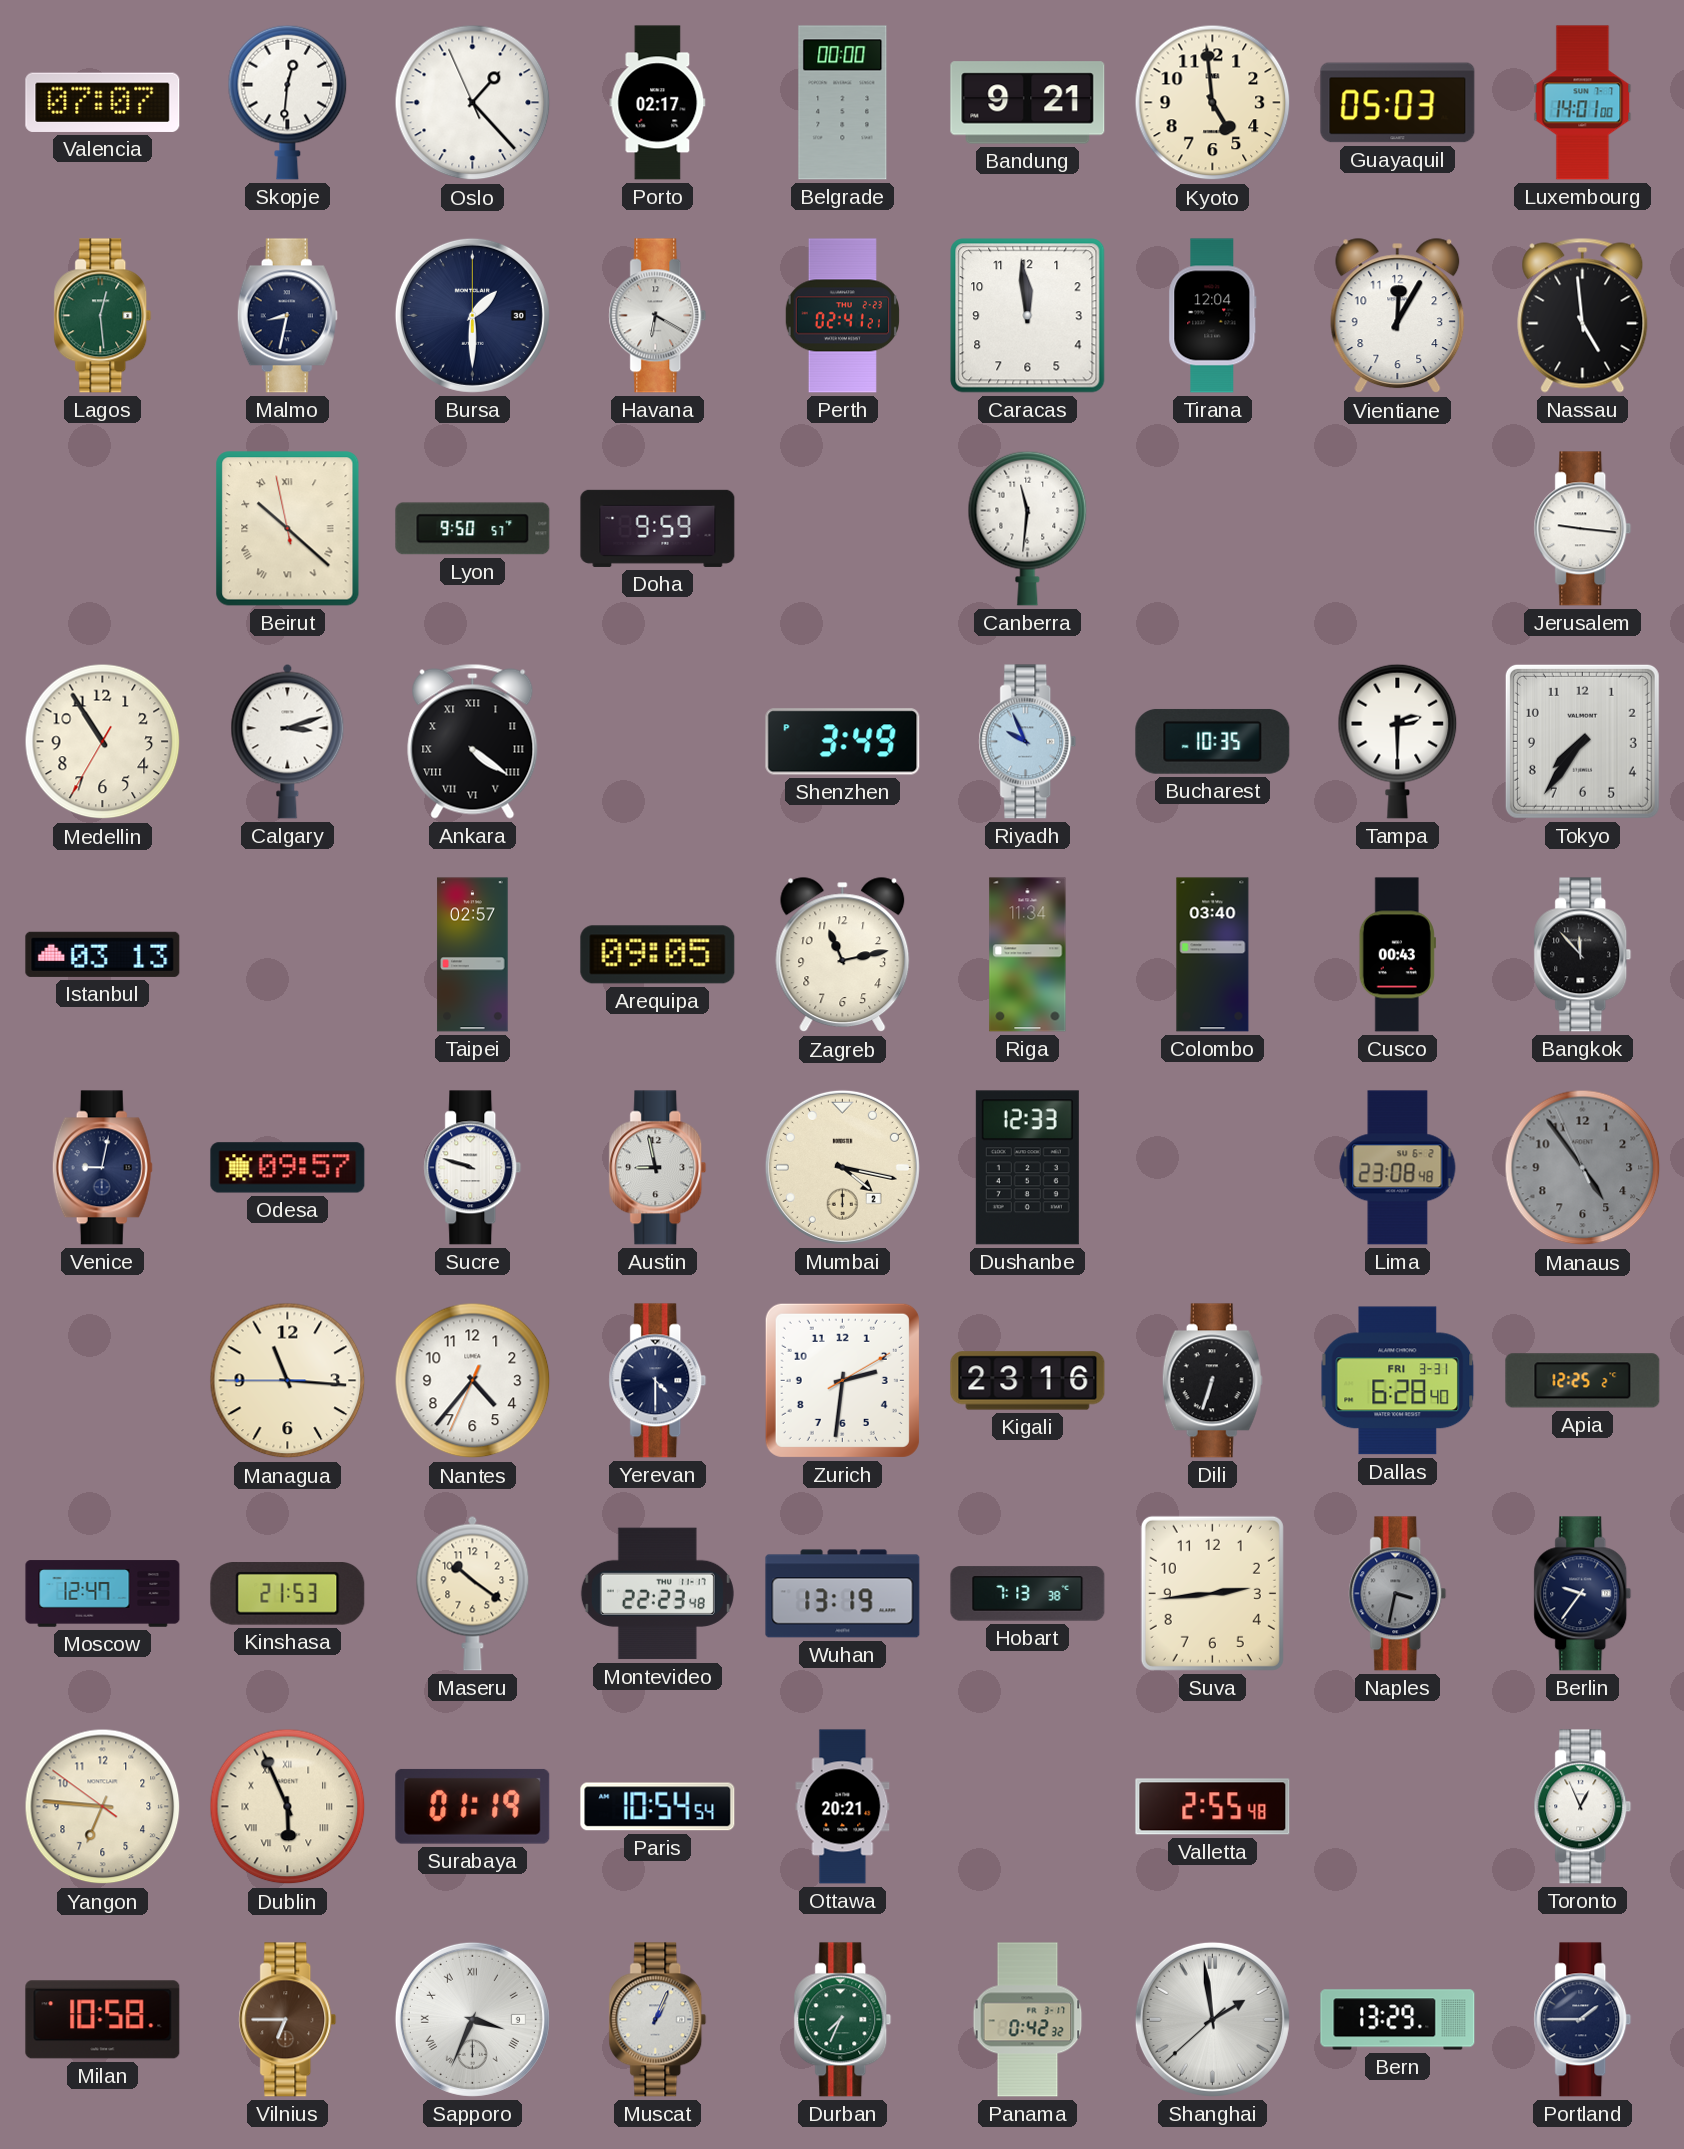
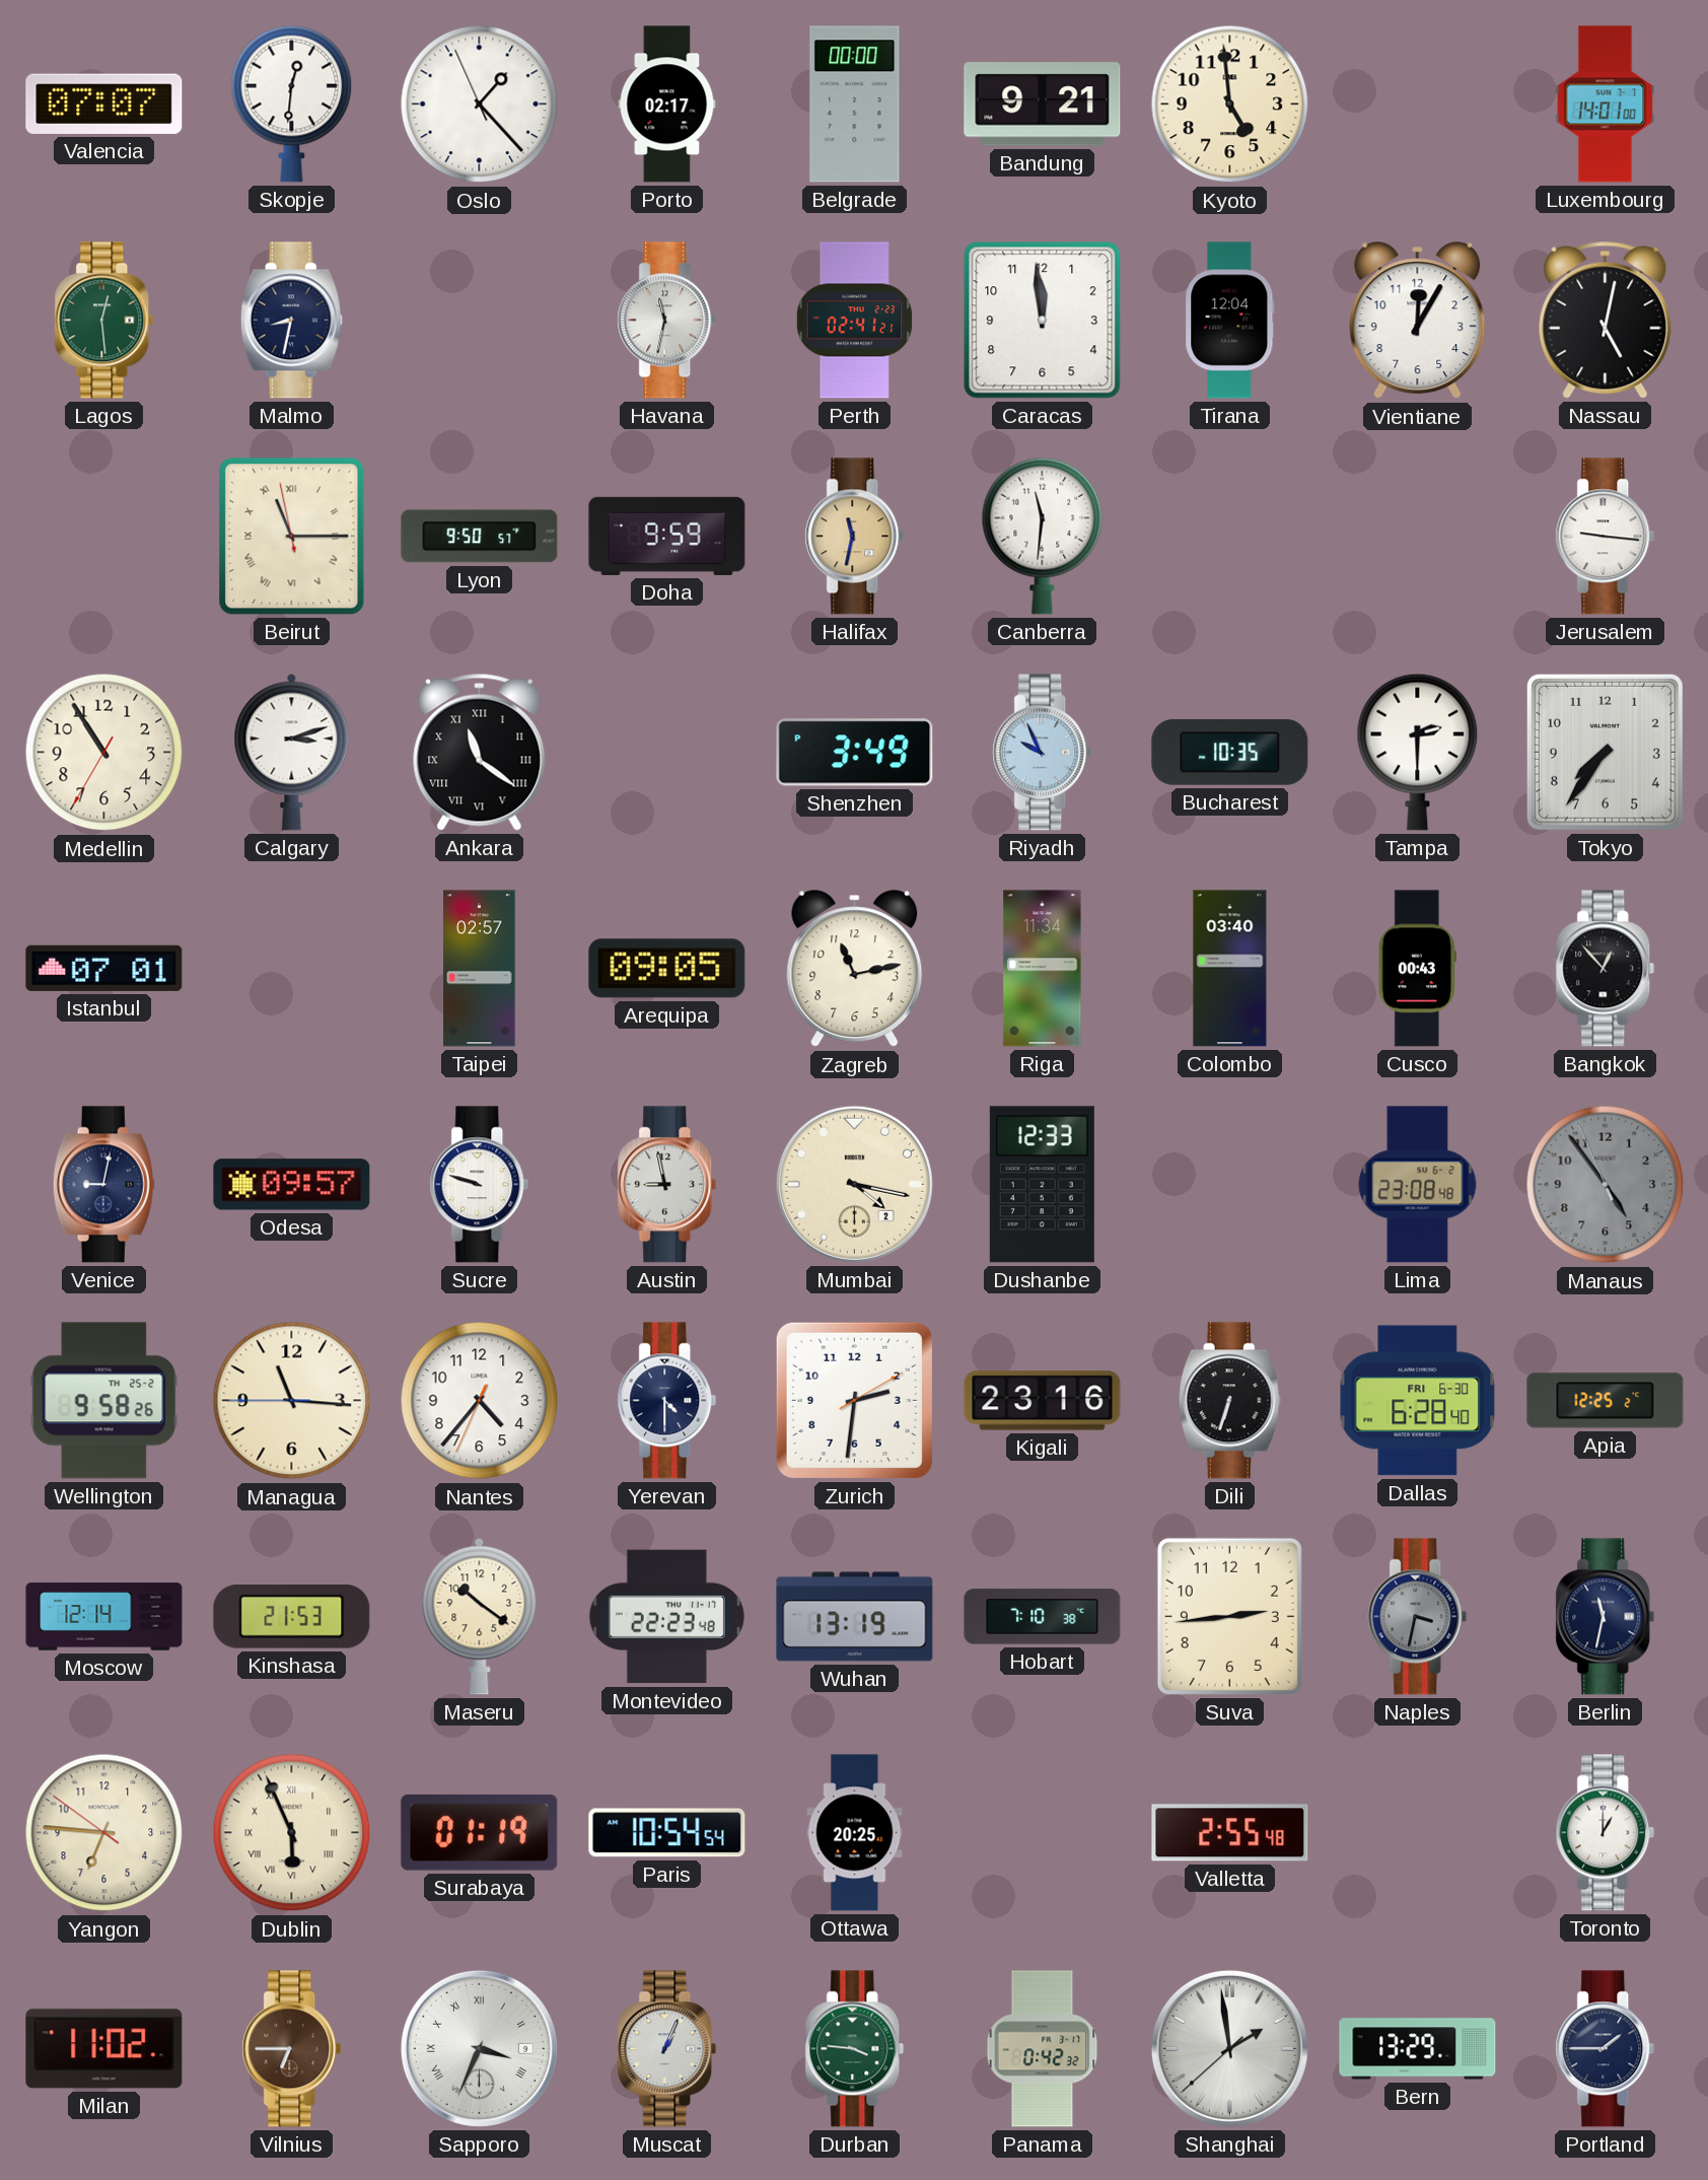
Guayaquil: 05:03 -> none (1398, 103)
Bursa: 1:30 -> none (472, 315)
Havana: 6:20 -> 11:32 (667, 321)
Nassau: 4:59 -> 5:02 (1606, 320)
Beirut: 10:21 -> 11:14 (292, 537)
Halifax: none -> 11:32 (855, 537)
Ankara: 4:21 -> 11:21 (480, 752)
Istanbul: 03:13 -> 07:01 (104, 968)
Bangkok: 11:53 -> 12:53 (1606, 969)
Wellington: none -> 9:58 (104, 1401)
Dallas date: FRI 3-31 -> FRI 6-30 (1418, 1401)
Moscow: 12:47 -> 12:14 (104, 1617)
Hobart: 7:13 -> 7:10 (1043, 1617)
Berlin: 9:36 -> 11:32 (1606, 1617)
Ottawa: 20:21 -> 20:25 (855, 1833)
Toronto: 12:56 -> 1:00 (1606, 1833)
Milan: 10:58 -> 11:02 (104, 2049)
Durban: 7:34 -> 3:46 (855, 2049)
